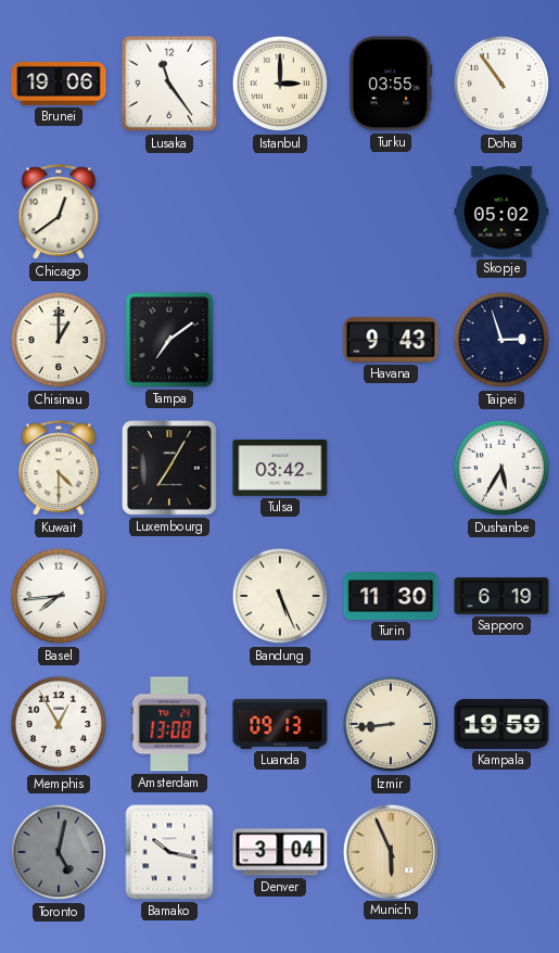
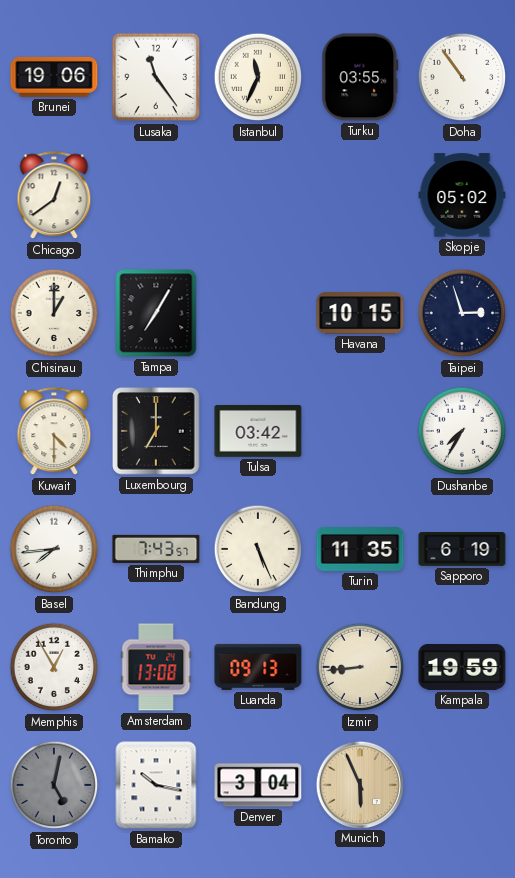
Istanbul: 3:00 -> 11:34 (258, 77)
Tampa: 7:09 -> 7:05 (156, 313)
Havana: 9:43 -> 10:15 (360, 313)
Luxembourg: 7:05 -> 7:00 (156, 431)
Dushanbe: 5:35 -> 7:35 (462, 431)
Thimphu: none -> 7:43 (156, 549)
Turin: 11:30 -> 11:35 (360, 550)
